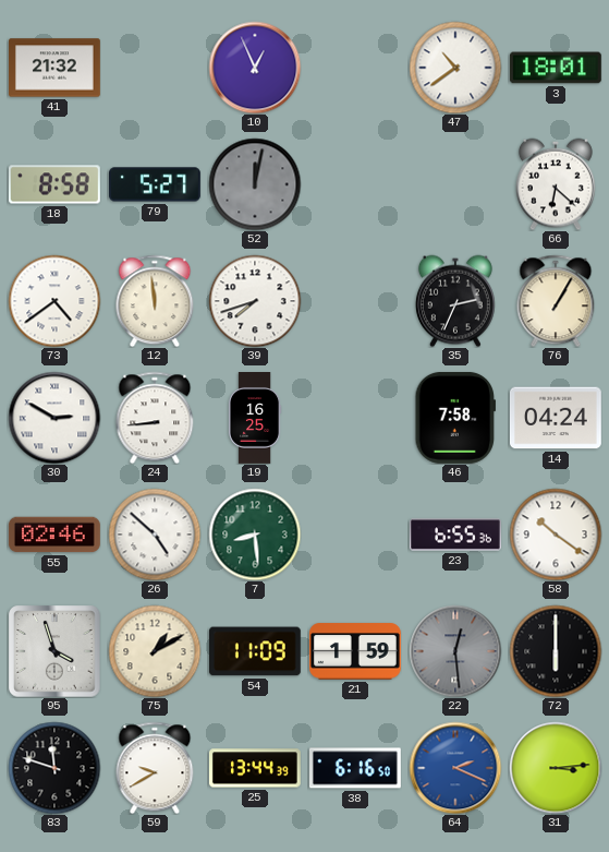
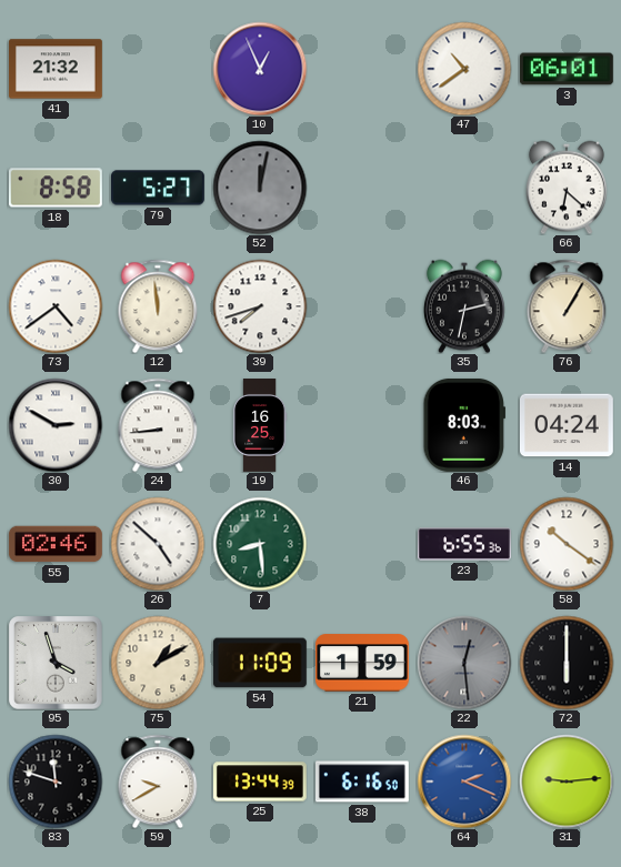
3: 18:01 -> 06:01 (567, 69)
35: 2:34 -> 2:32 (464, 306)
46: 7:58 -> 8:03 (463, 425)
31: 3:14 -> 9:14 (567, 782)
